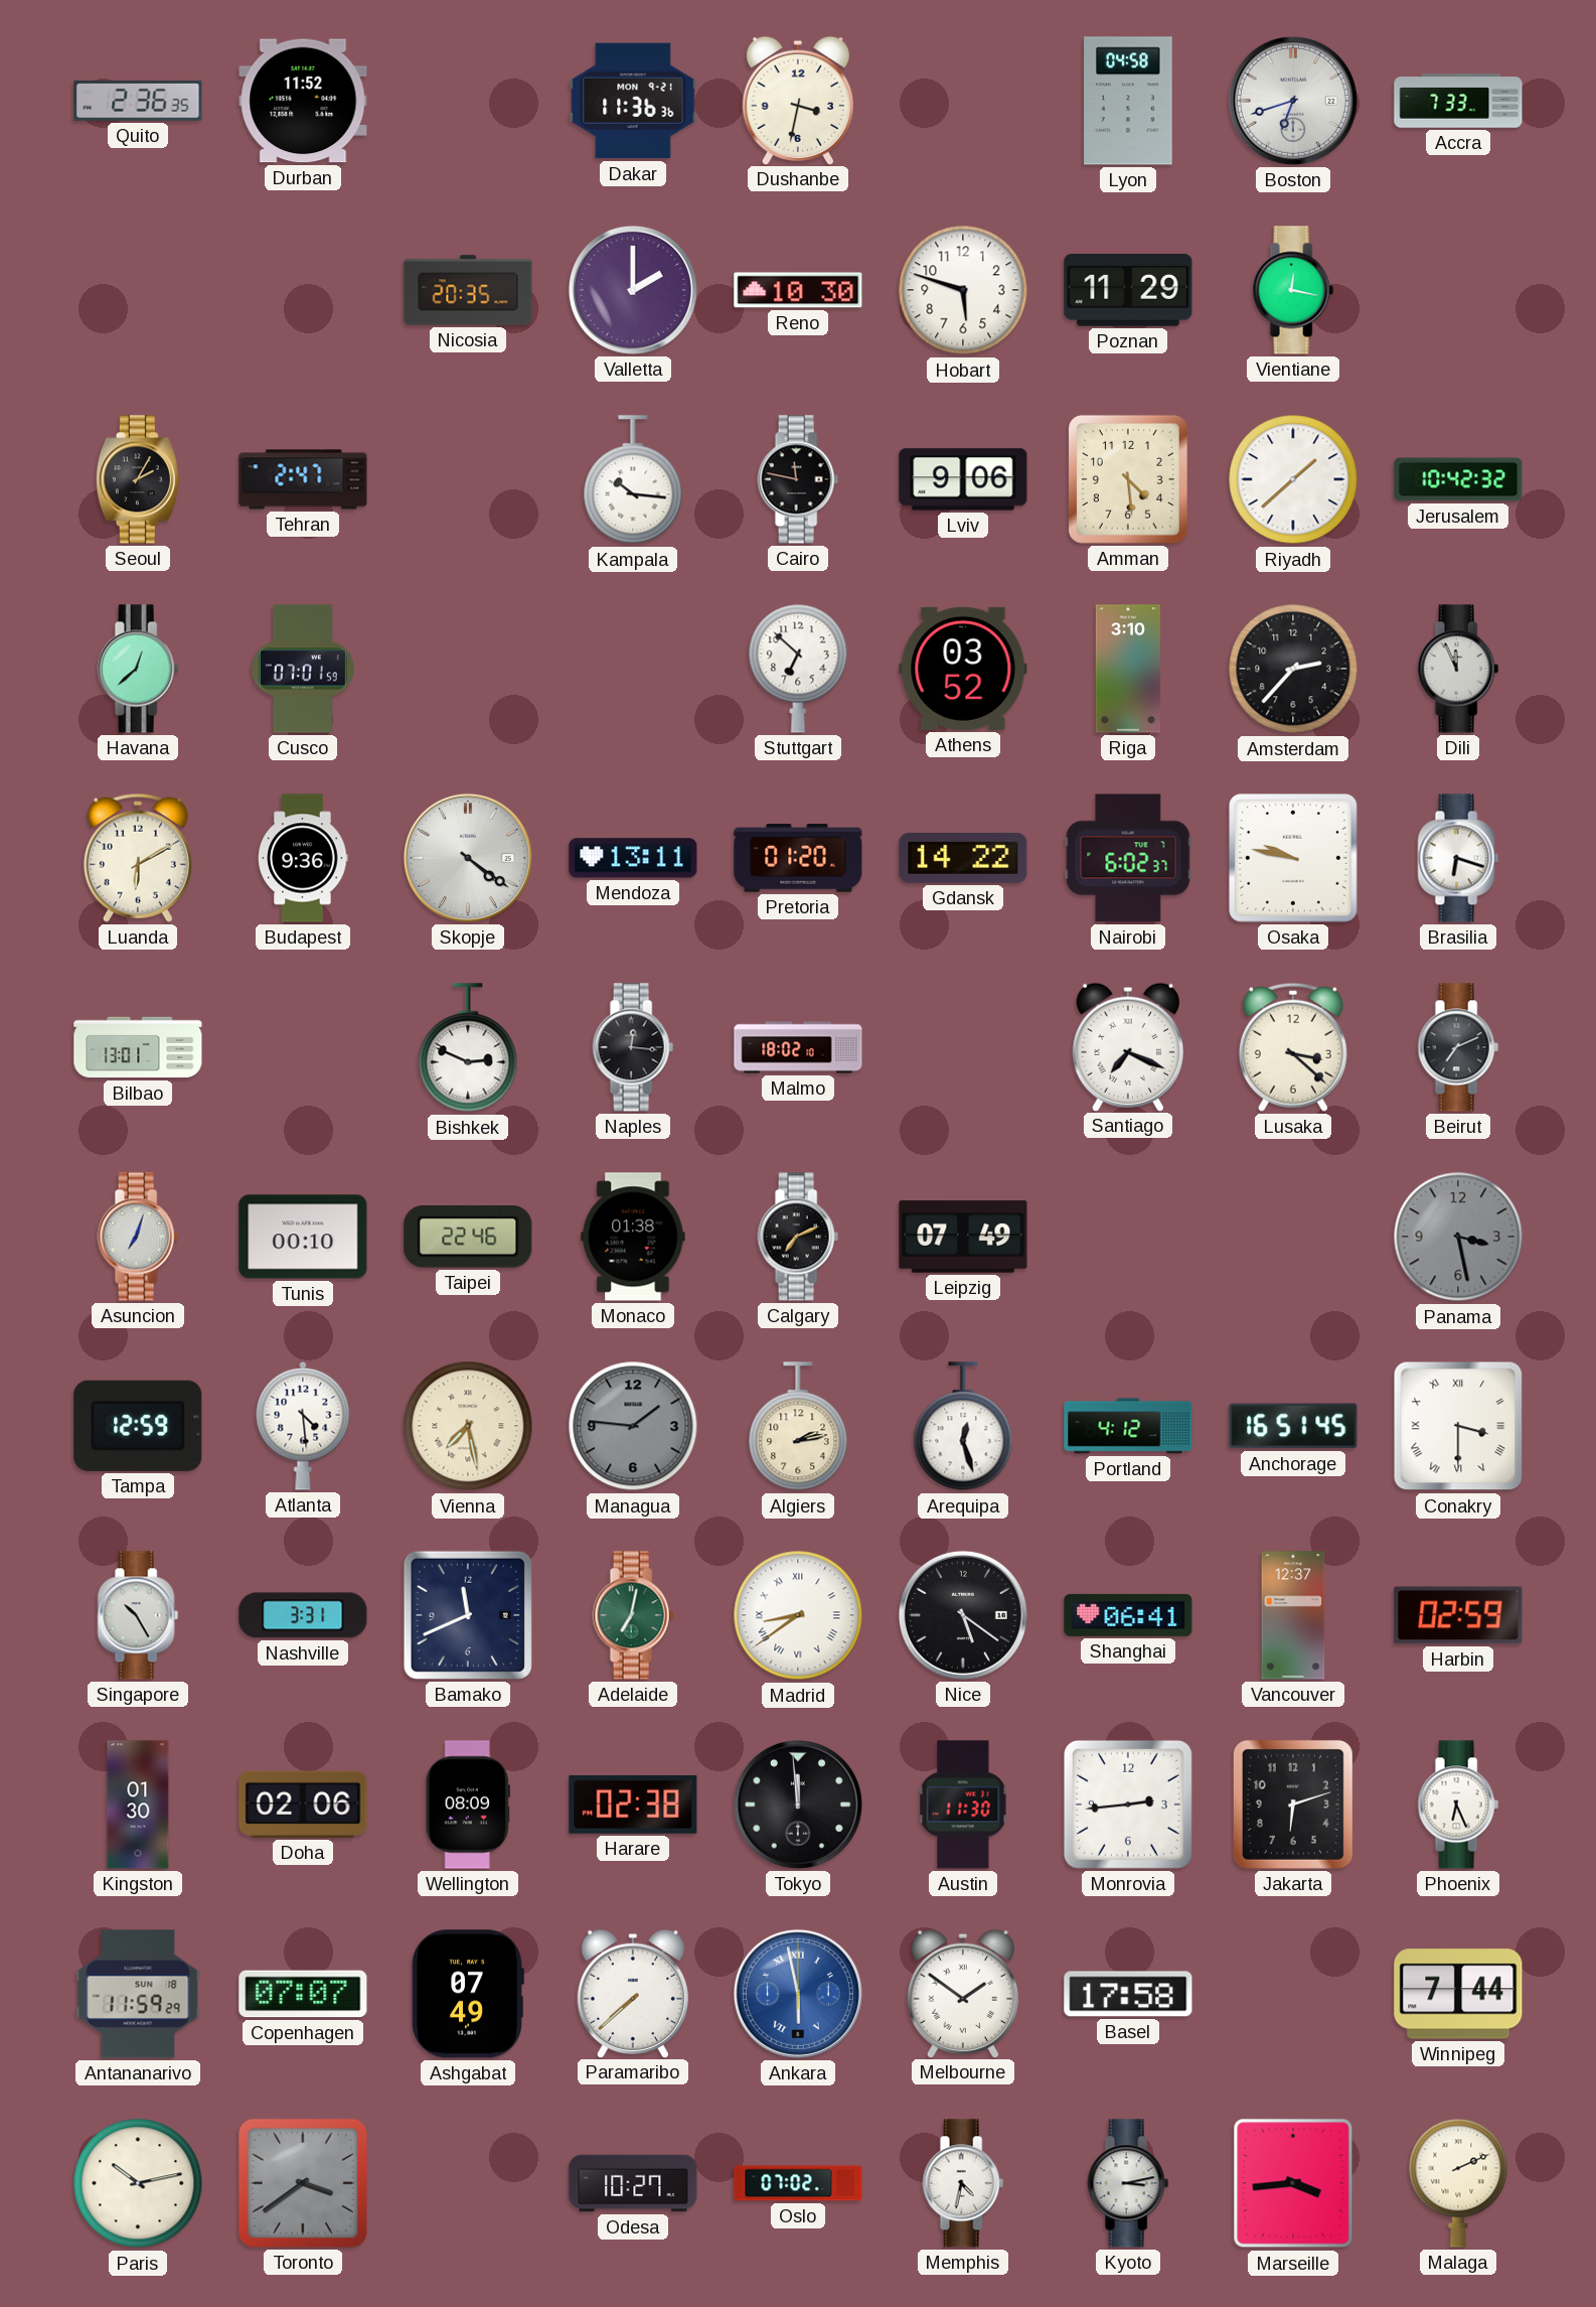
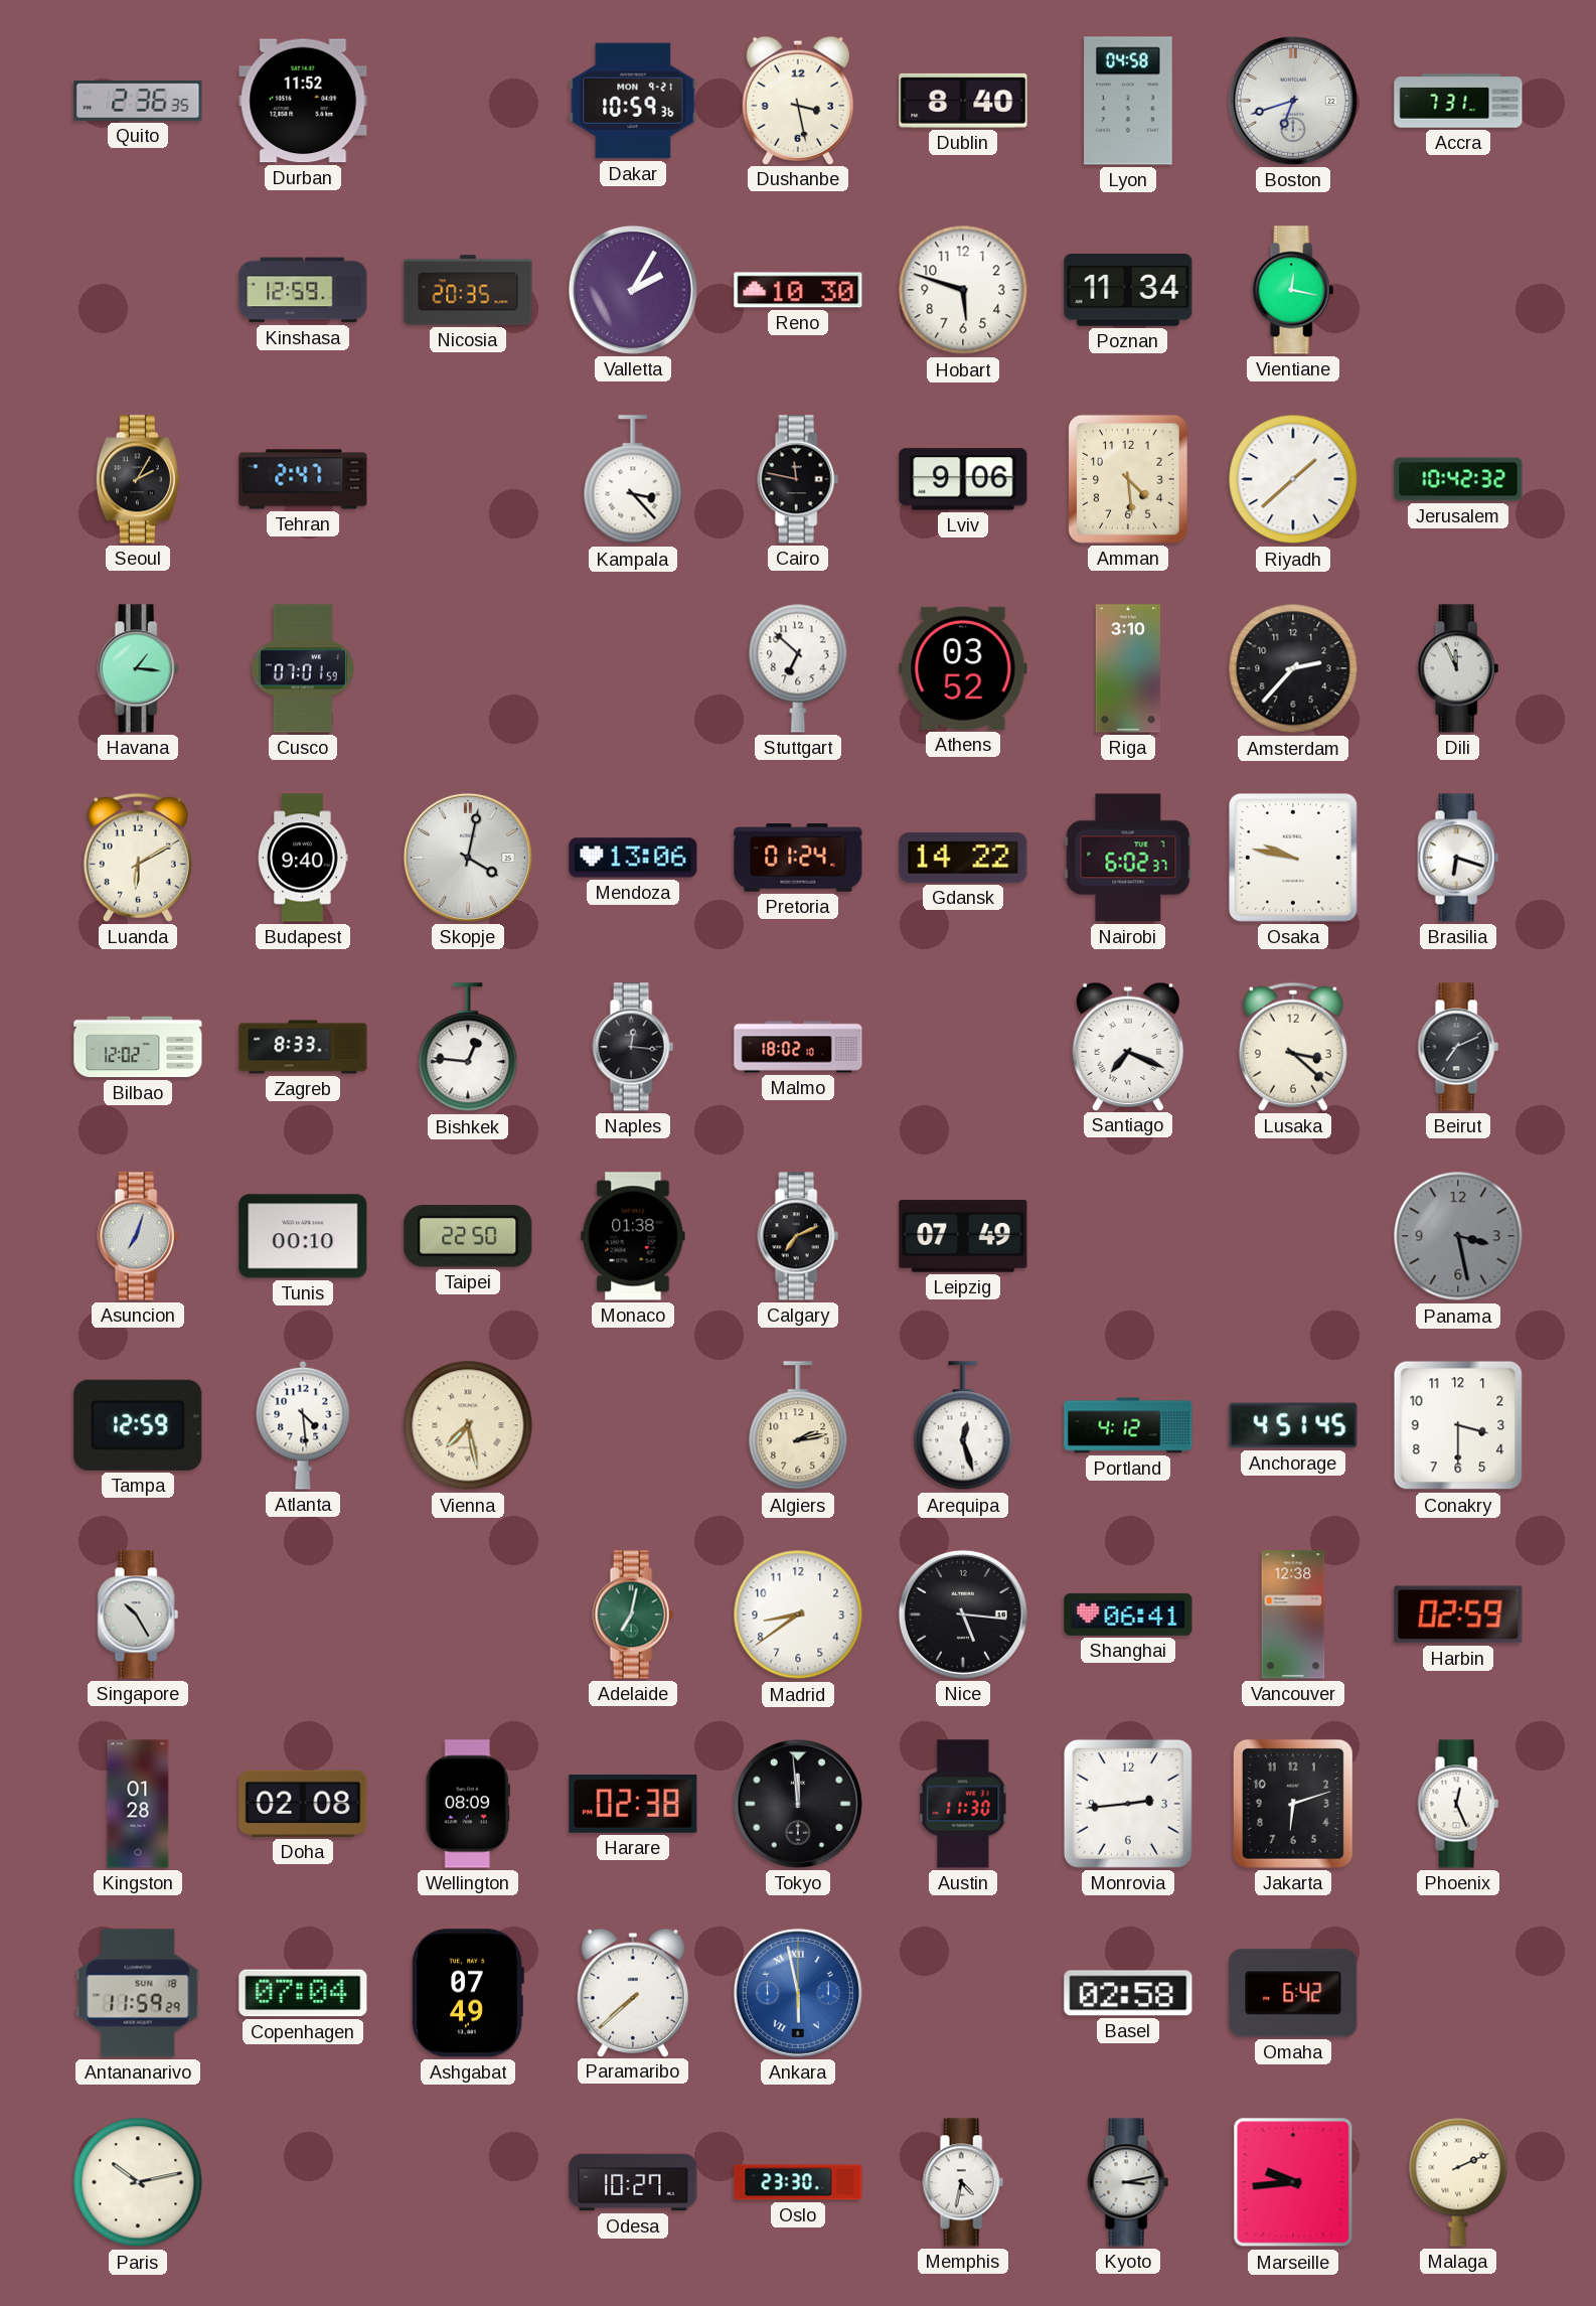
Dakar: 11:36 -> 10:59 (633, 101)
Dushanbe: 3:32 -> 3:28 (797, 100)
Dublin: none -> 8:40 (963, 101)
Accra: 7:33 -> 7:31 (1458, 101)
Kinshasa: none -> 12:59 (303, 290)
Valletta: 2:00 -> 2:05 (633, 290)
Poznan: 11:29 -> 11:34 (1128, 291)
Kampala: 10:16 -> 3:23 (633, 480)
Havana: 12:38 -> 1:16 (138, 668)
Budapest: 9:36 -> 9:40 (303, 858)
Skopje: 4:21 -> 4:02 (468, 858)
Mendoza: 13:11 -> 13:06 (633, 858)
Pretoria: 01:20 -> 01:24 (798, 859)
Bilbao: 13:01 -> 12:02 (138, 1047)
Zagreb: none -> 8:33 (303, 1047)
Bishkek: 2:49 -> 12:46 (468, 1048)
Taipei: 22:46 -> 22:50 (468, 1236)
Managua: 1:46 -> none (633, 1426)
Anchorage: 16:51 -> 4:51 (1293, 1425)
Conakry numerals: Roman -> Arabic (1458, 1425)
Nashville: 3:31 -> none (303, 1615)
Bamako: 11:41 -> none (468, 1615)
Madrid numerals: Roman -> Arabic (798, 1615)
Nice: 5:21 -> 5:16 (963, 1615)
Vancouver: 12:37 -> 12:38 (1293, 1615)
Kingston: 01:30 -> 01:28 (138, 1804)
Doha: 02:06 -> 02:08 (303, 1804)
Phoenix: 6:26 -> 12:26 (1458, 1804)
Copenhagen: 07:07 -> 07:04 (303, 1993)
Melbourne: 1:51 -> none (962, 1993)
Basel: 17:58 -> 02:58 (1128, 1993)
Omaha: none -> 6:42 (1293, 1993)
Winnipeg: 7:44 -> none (1458, 1994)
Toronto: 3:39 -> none (303, 2183)
Oslo: 07:02 -> 23:30 (798, 2182)
Marseille: 3:44 -> 9:44 (1293, 2182)
